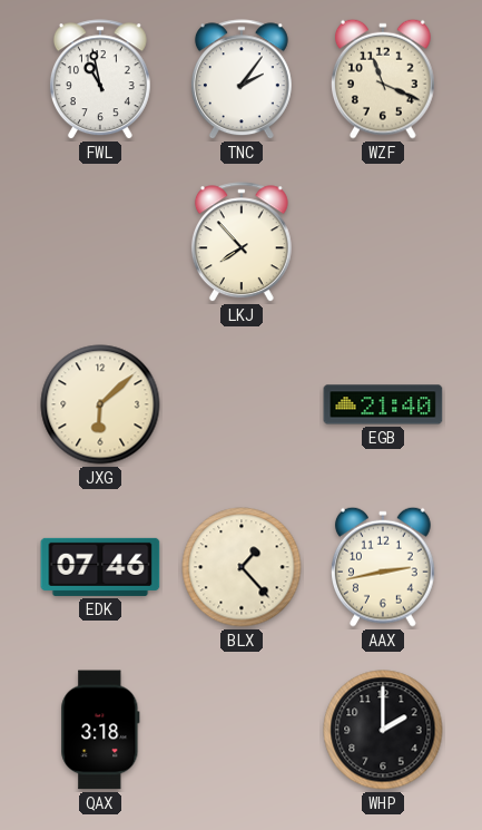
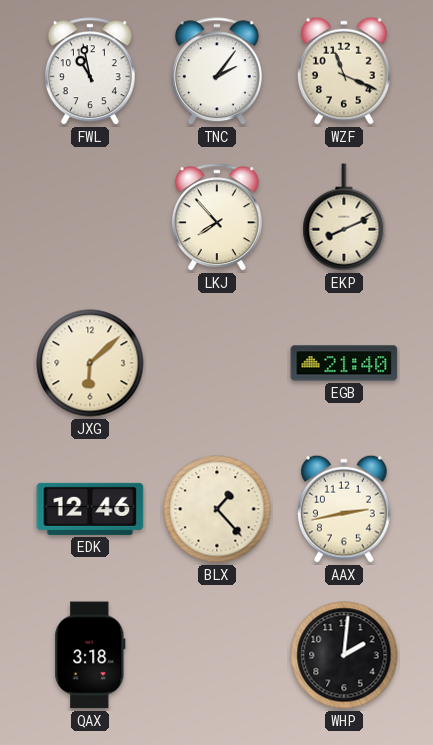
EKP: none -> 8:11 (344, 217)
EDK: 07:46 -> 12:46 (90, 509)
WHP: 2:00 -> 2:01 (344, 655)
